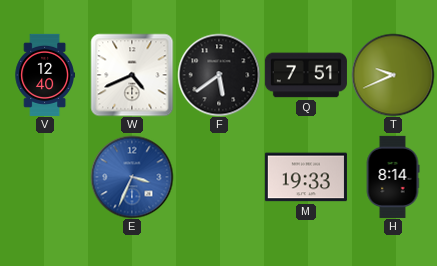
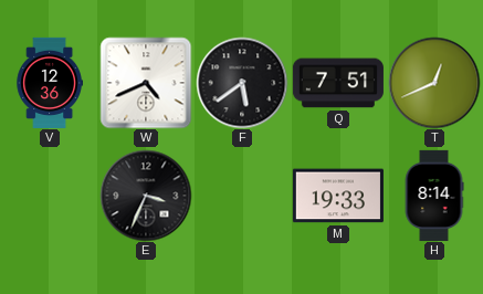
V: 12:40 -> 12:36 (49, 83)
T: 9:41 -> 12:41 (434, 83)
E dial: blue -> black (146, 196)
